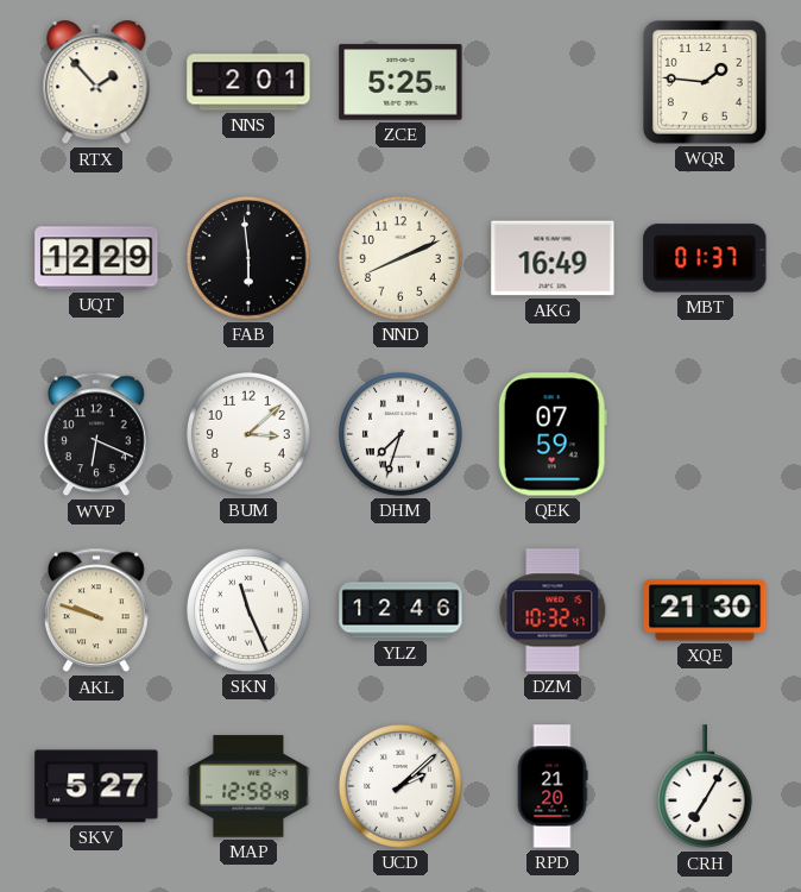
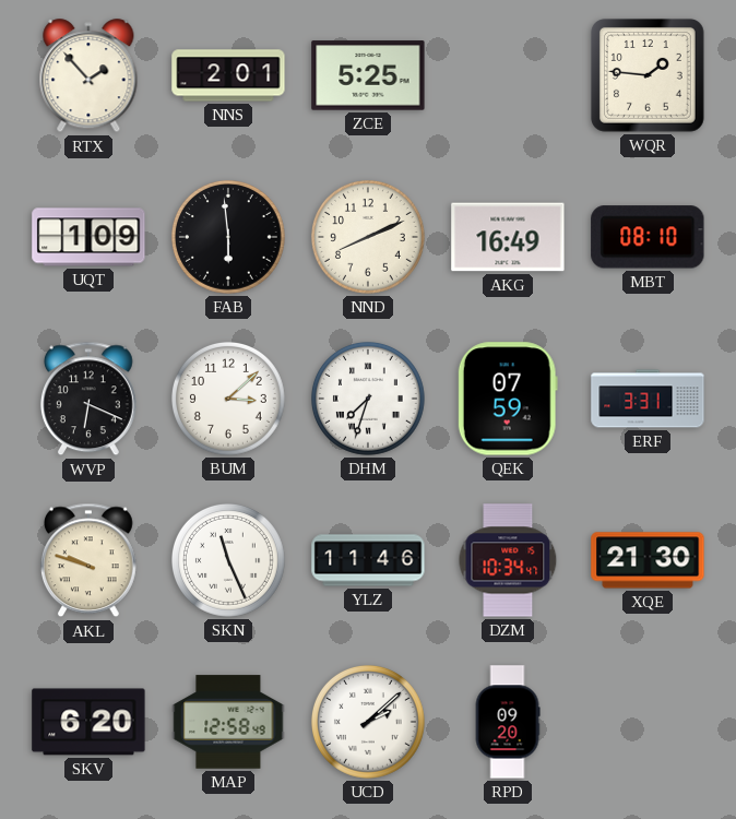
UQT: 12:29 -> 1:09 (88, 237)
MBT: 01:37 -> 08:10 (648, 237)
ERF: none -> 3:31 (648, 399)
YLZ: 12:46 -> 11:46 (368, 560)
DZM: 10:32 -> 10:34 (508, 560)
SKV: 5:27 -> 6:20 (88, 722)
RPD: 21:20 -> 09:20 (508, 722)
CRH: 7:05 -> none (705, 787)
